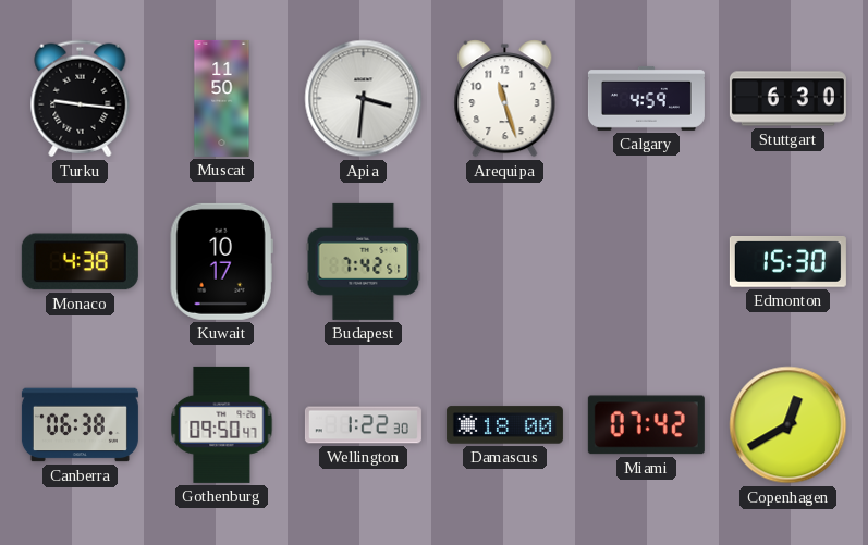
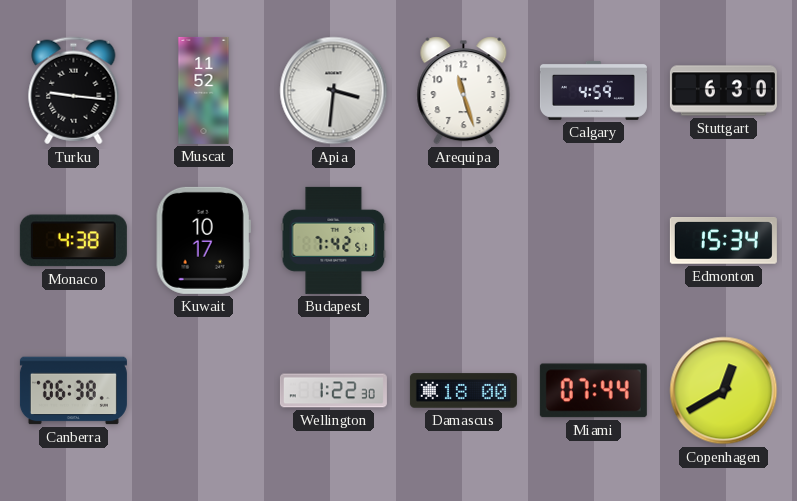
Muscat: 11:50 -> 11:52 (204, 90)
Edmonton: 15:30 -> 15:34 (723, 241)
Gothenburg: 09:50 -> none (222, 424)
Miami: 07:42 -> 07:44 (593, 391)
